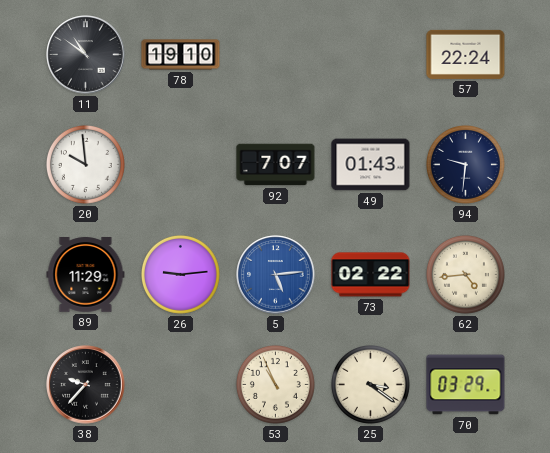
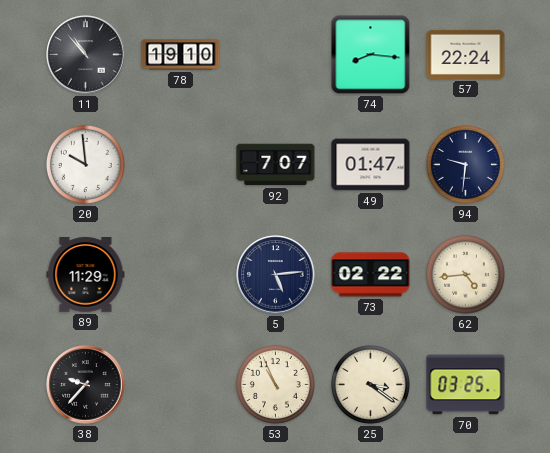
11: 10:51 -> 10:53 (86, 55)
74: none -> 8:16 (371, 55)
49: 01:43 -> 01:47 (371, 165)
26: 9:14 -> none (180, 274)
5 dial: blue -> navy (276, 275)
70: 03:29 -> 03:25 (466, 385)
